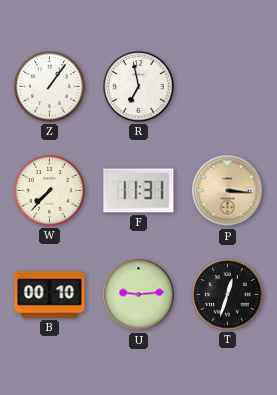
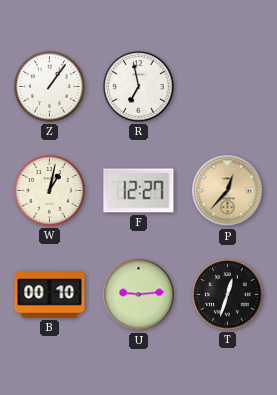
W: 7:37 -> 1:02 (50, 191)
F: 11:31 -> 12:27 (139, 191)
P: 3:16 -> 12:37 (228, 191)
